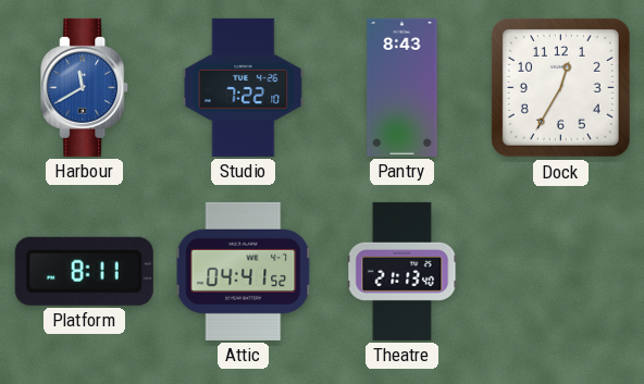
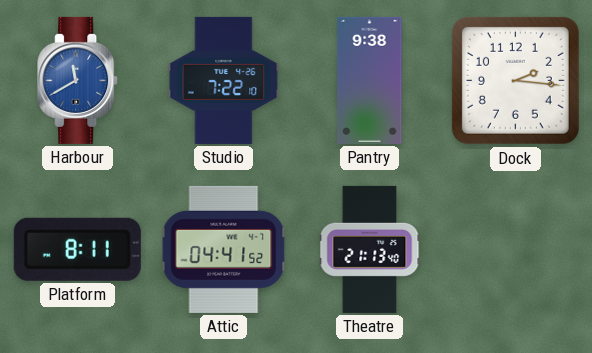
Pantry: 8:43 -> 9:38 (370, 80)
Dock: 12:35 -> 2:16 (515, 80)
